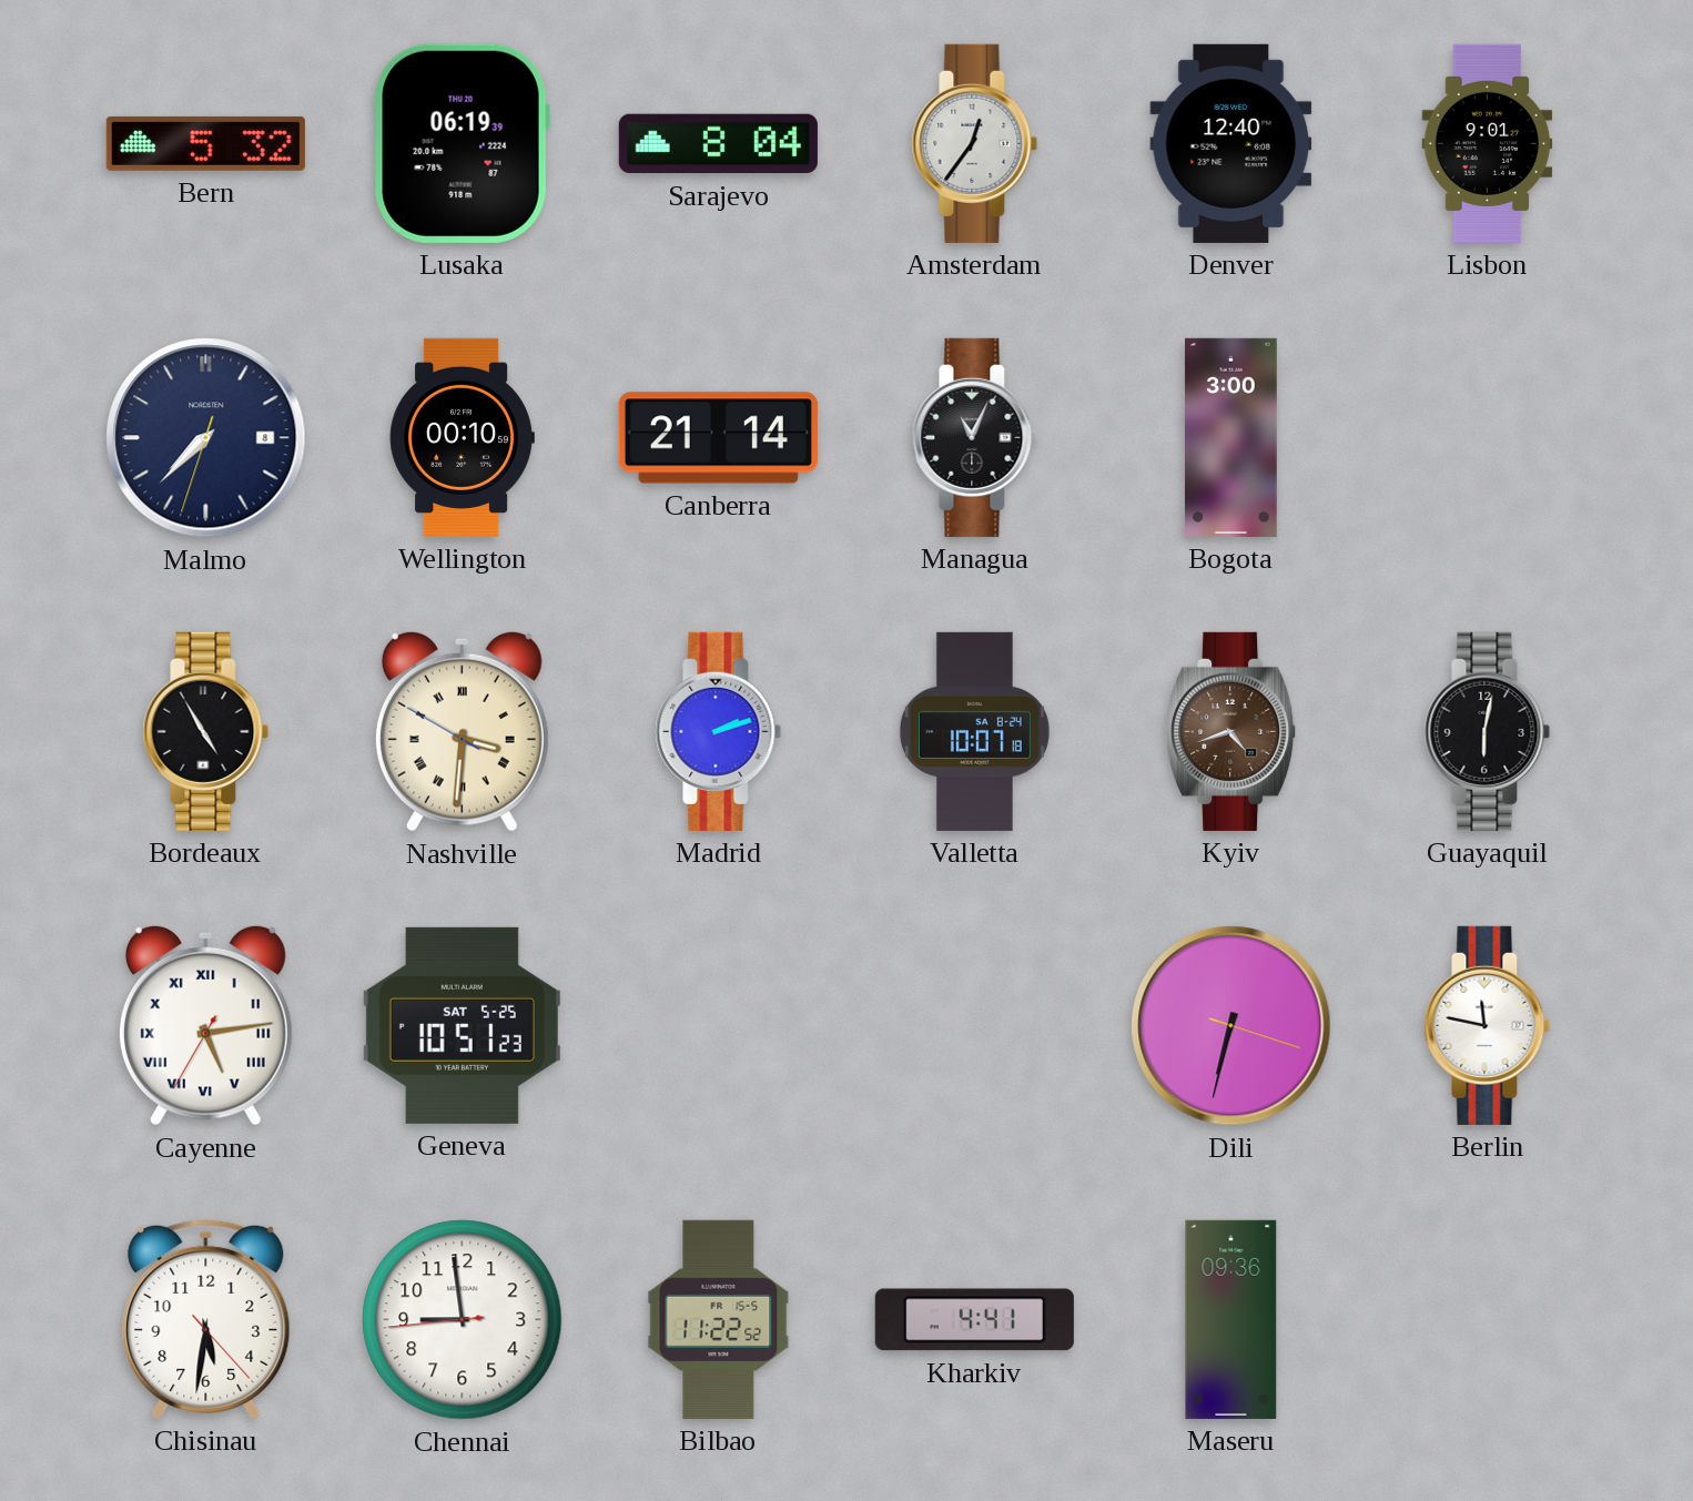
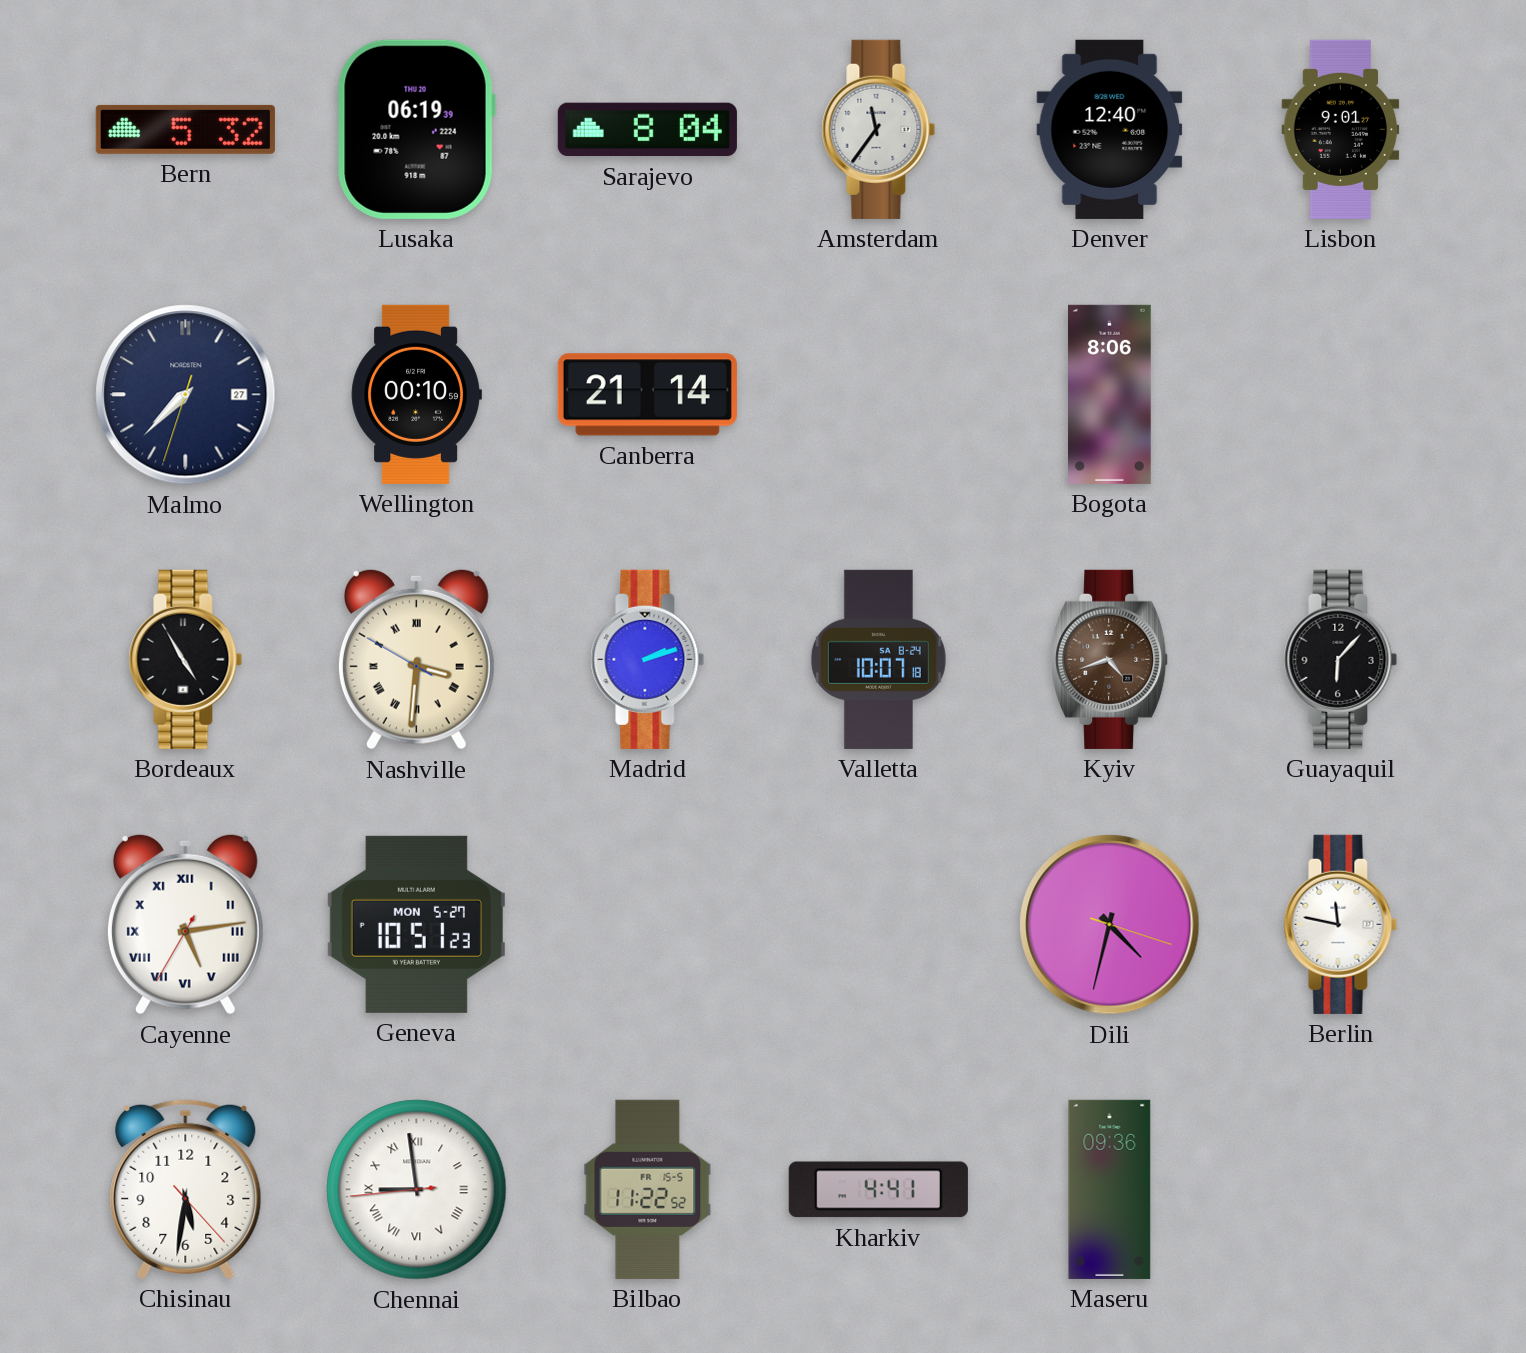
Amsterdam: 12:36 -> 11:36 (879, 129)
Malmo date: 8 -> 27 (186, 395)
Managua: 11:04 -> none (975, 437)
Bogota: 3:00 -> 8:06 (1110, 394)
Guayaquil: 6:02 -> 6:07 (1341, 659)
Geneva date: SAT 5-25 -> MON 5-27 (416, 924)
Dili: 6:32 -> 4:32 (1110, 925)
Chennai numerals: Arabic -> Roman (417, 1190)
